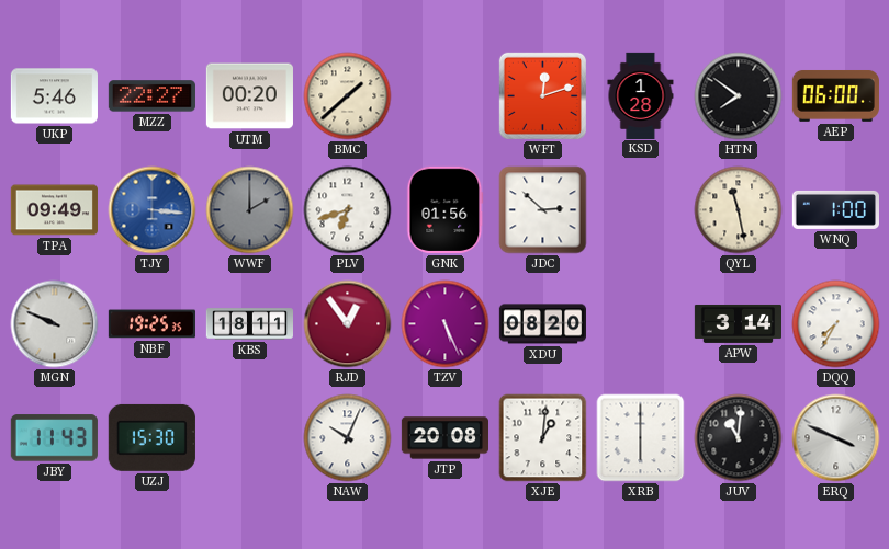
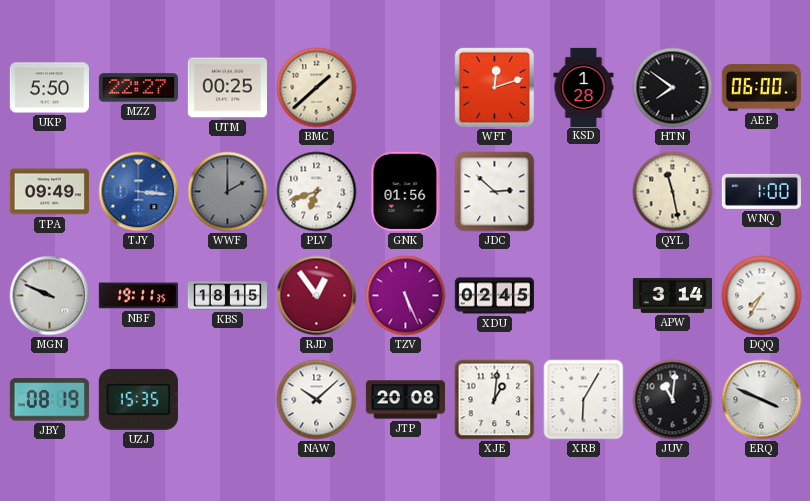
UKP: 5:46 -> 5:50 (49, 88)
UTM: 00:20 -> 00:25 (227, 88)
NBF: 19:25 -> 19:11 (138, 296)
KBS: 18:11 -> 18:15 (227, 296)
XDU: 08:20 -> 02:45 (494, 296)
JBY: 11:43 -> 08:19 (49, 400)
UZJ: 15:30 -> 15:35 (138, 399)
NAW: 10:04 -> 10:08 (317, 400)
XRB: 6:00 -> 6:05 (584, 400)
